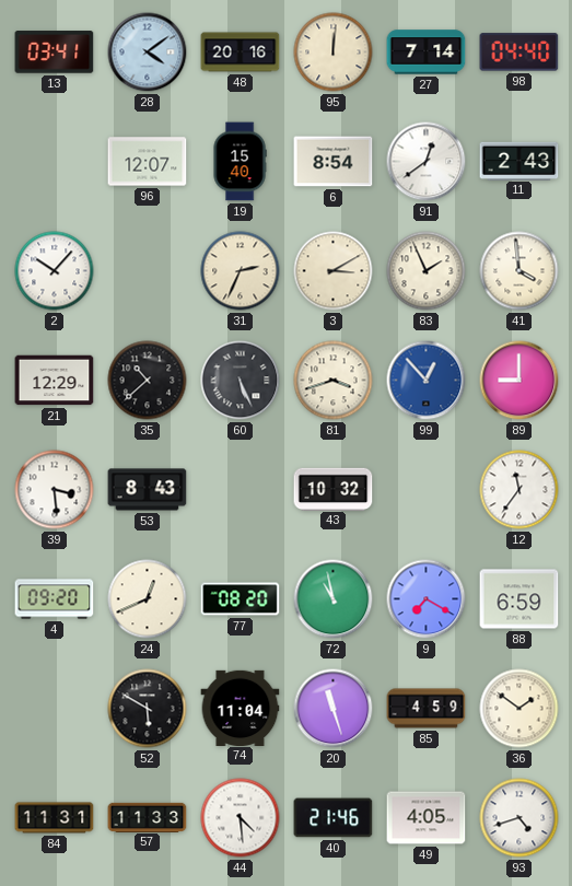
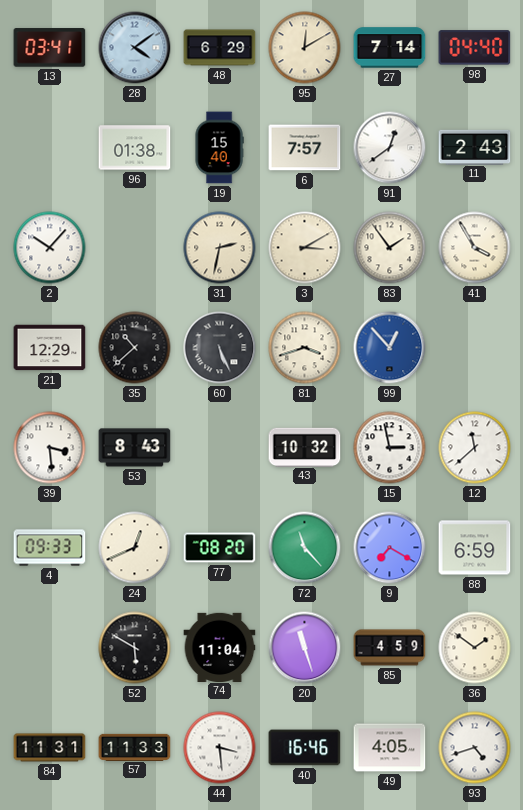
48: 20:16 -> 6:29 (220, 48)
95: 12:01 -> 12:10 (305, 48)
96: 12:07 -> 01:38 (135, 148)
6: 8:54 -> 7:57 (305, 148)
31: 2:34 -> 2:32 (220, 248)
83: 1:56 -> 1:54 (390, 248)
41: 3:59 -> 3:55 (475, 248)
89: 9:00 -> none (520, 381)
15: none -> 2:58 (390, 448)
12: 11:36 -> 11:38 (475, 448)
4: 09:20 -> 09:33 (50, 548)
72: 10:58 -> 11:23 (305, 548)
44: 4:29 -> 3:29 (220, 748)
40: 21:46 -> 16:46 (305, 748)
